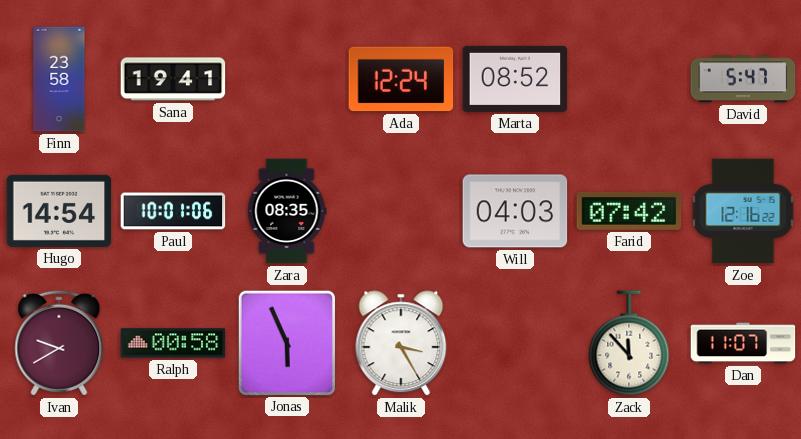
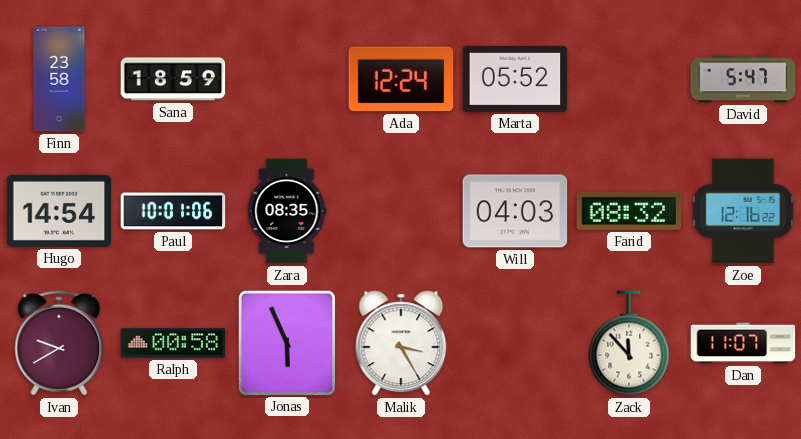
Sana: 19:41 -> 18:59 (173, 79)
Marta: 08:52 -> 05:52 (515, 79)
Farid: 07:42 -> 08:32 (629, 211)
